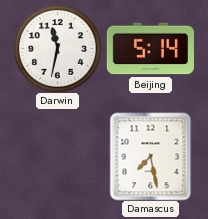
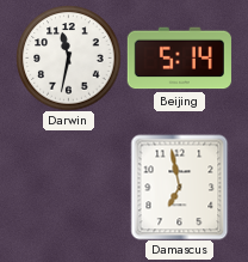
Damascus: 7:28 -> 6:58 (180, 187)
